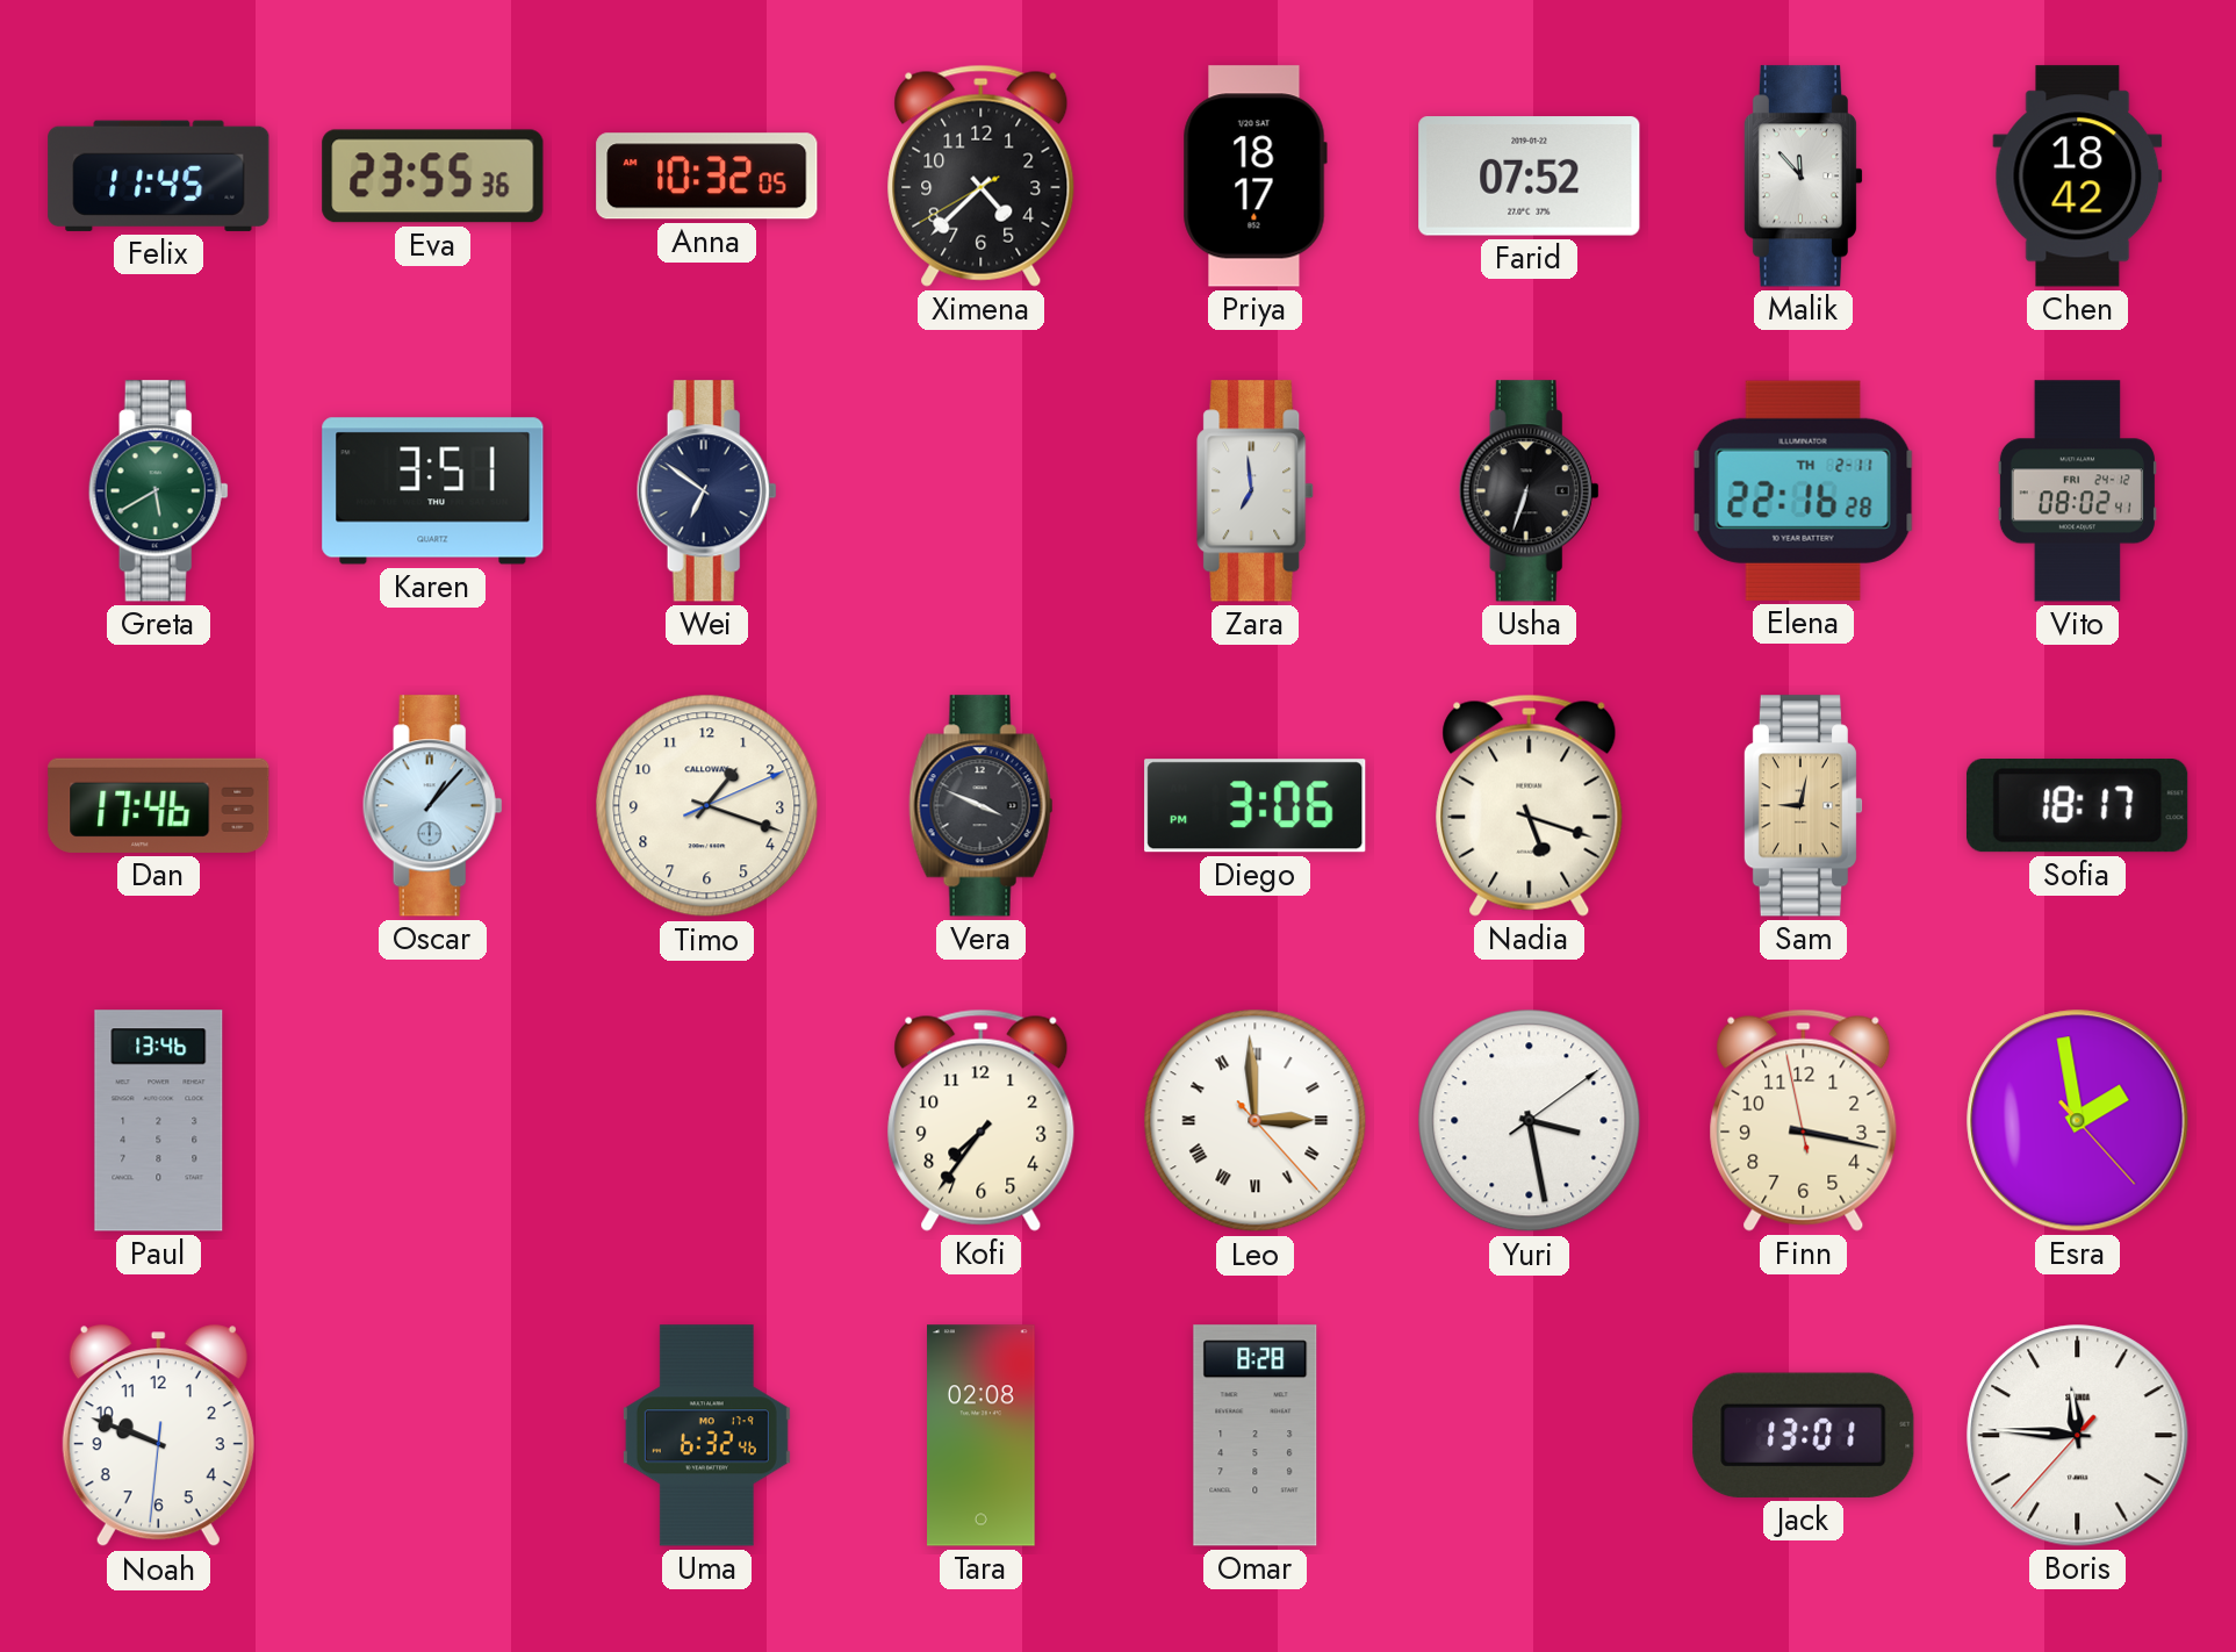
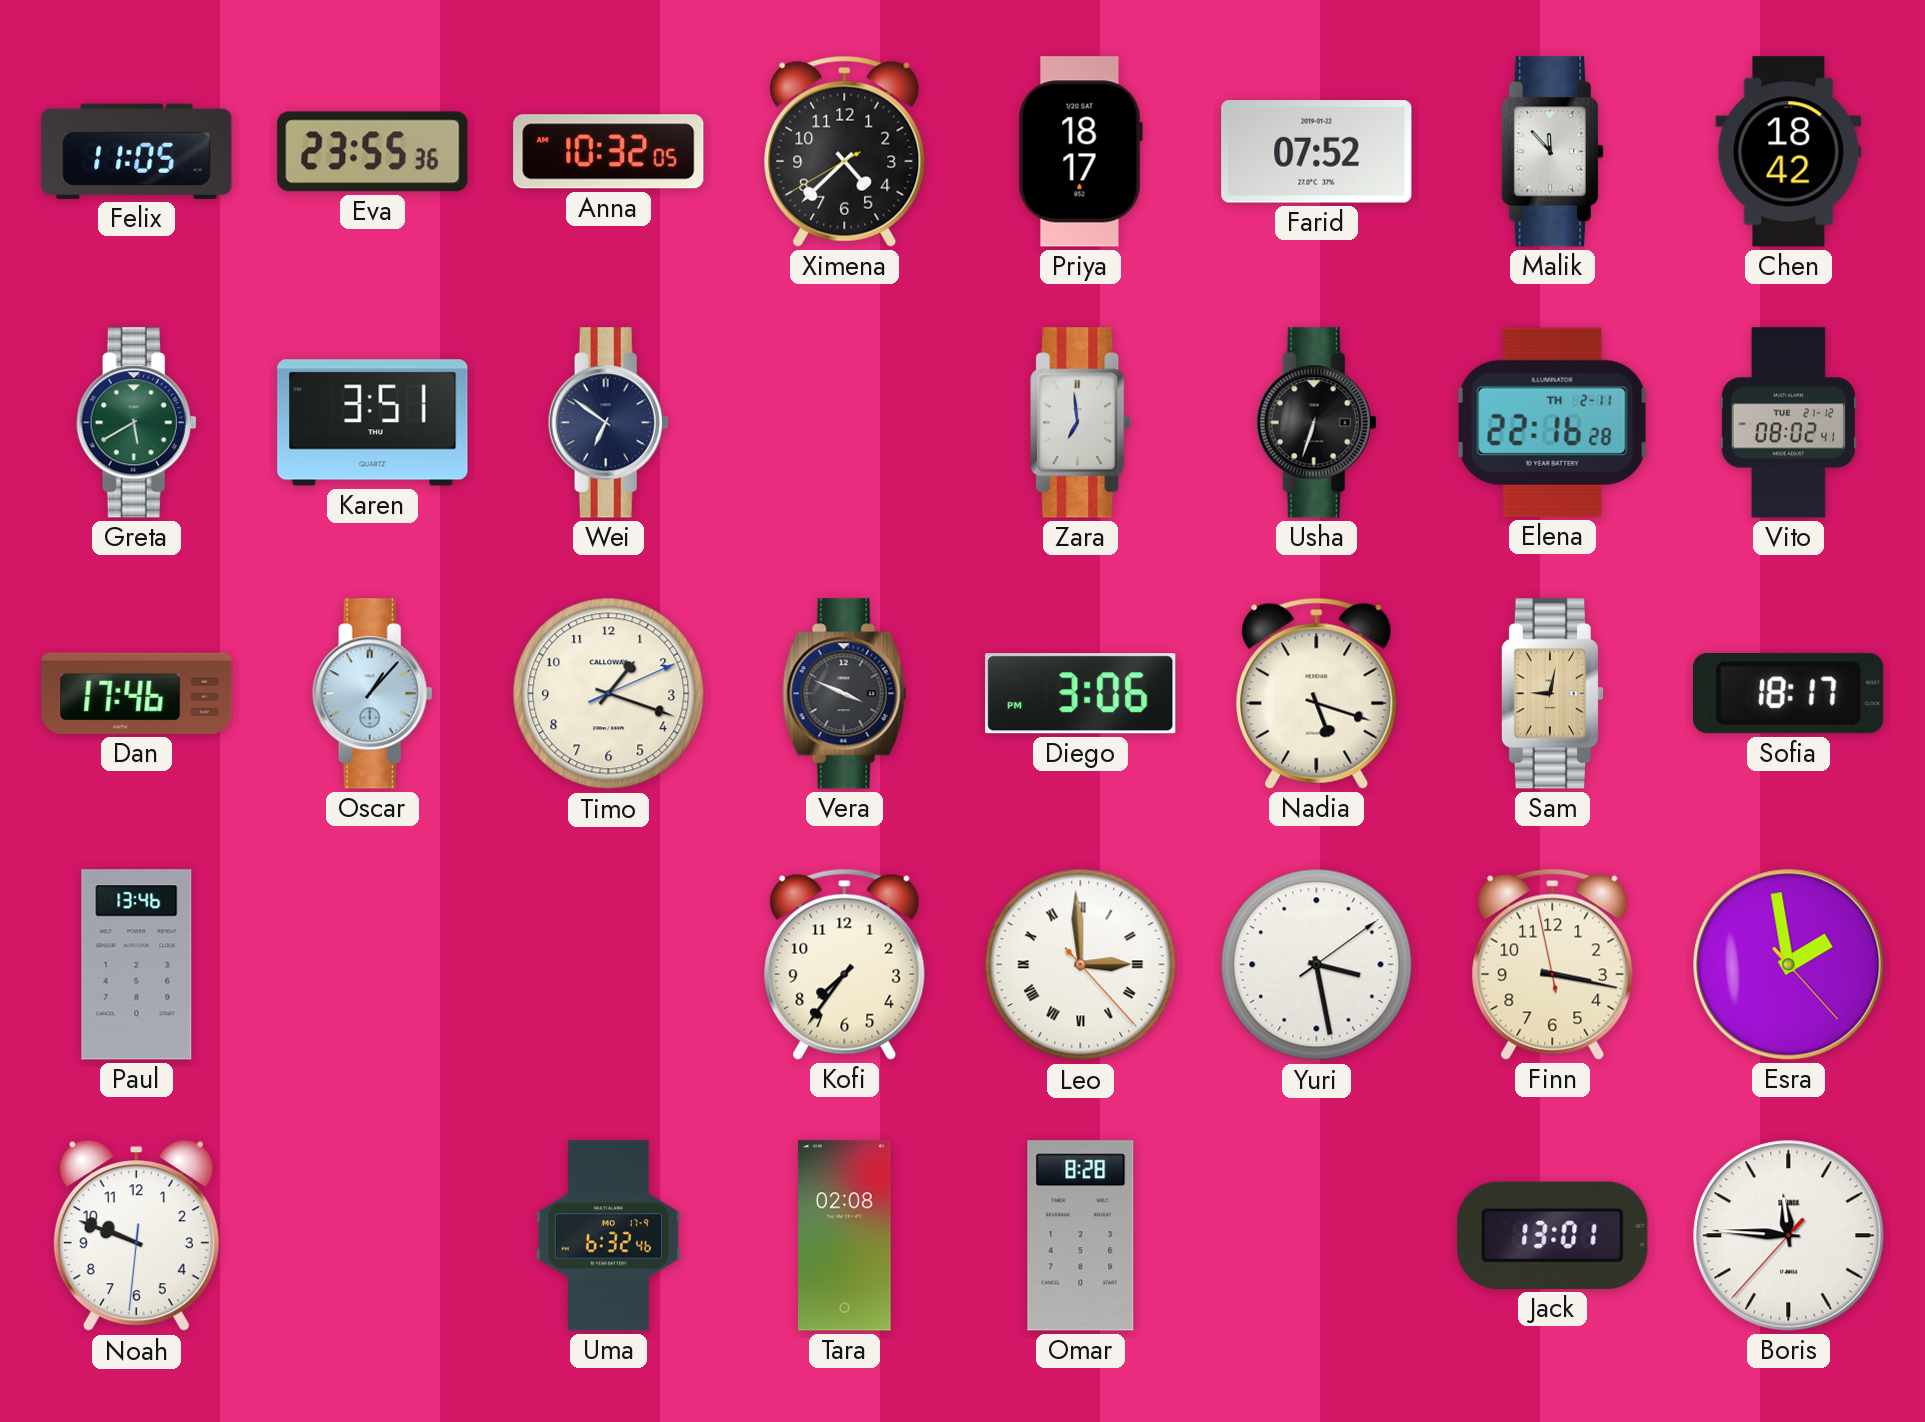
Felix: 11:45 -> 11:05 (137, 151)
Vito date: FRI 24-12 -> TUE 21-12 (1788, 423)
